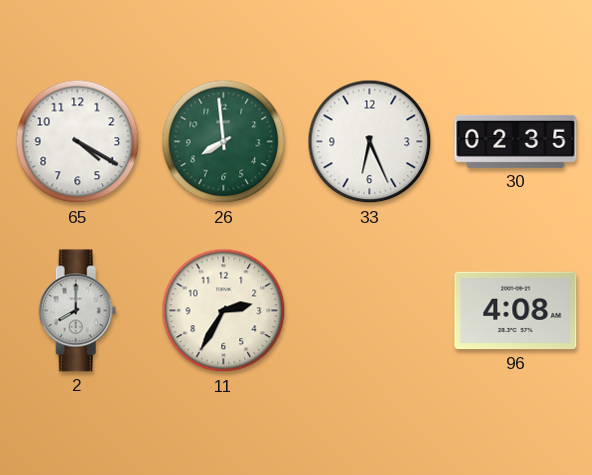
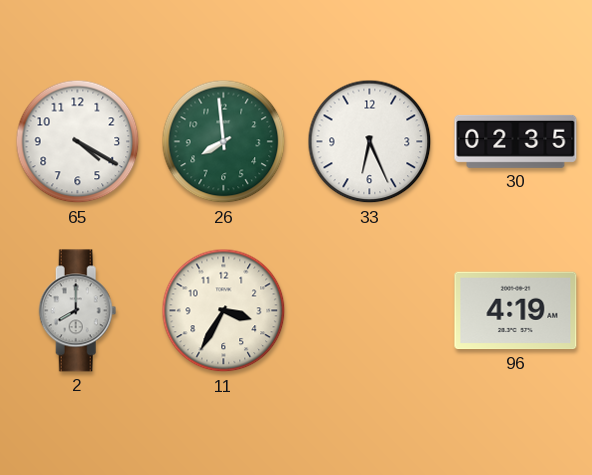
11: 2:35 -> 3:35 (224, 311)
96: 4:08 -> 4:19 (516, 311)
